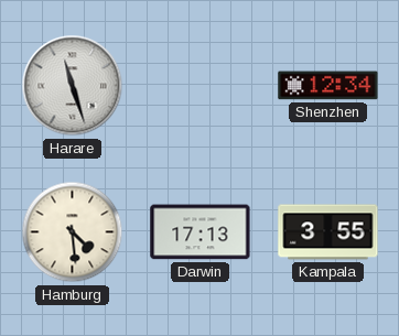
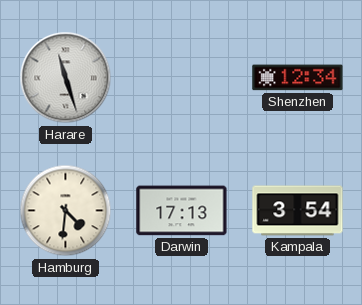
Hamburg: 4:29 -> 4:31 (66, 211)
Kampala: 3:55 -> 3:54 (298, 211)
